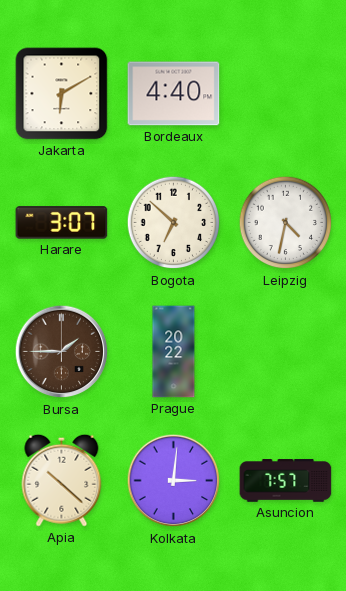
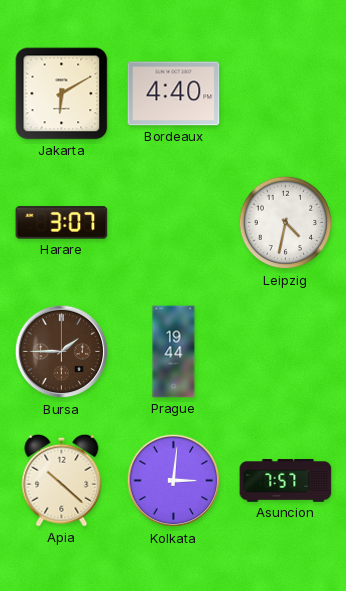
Bogota: 6:52 -> none (174, 223)
Prague: 20:22 -> 19:44 (174, 352)
